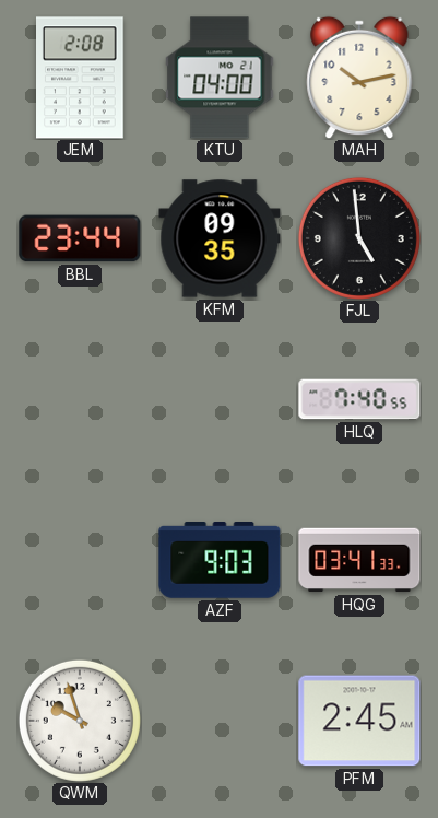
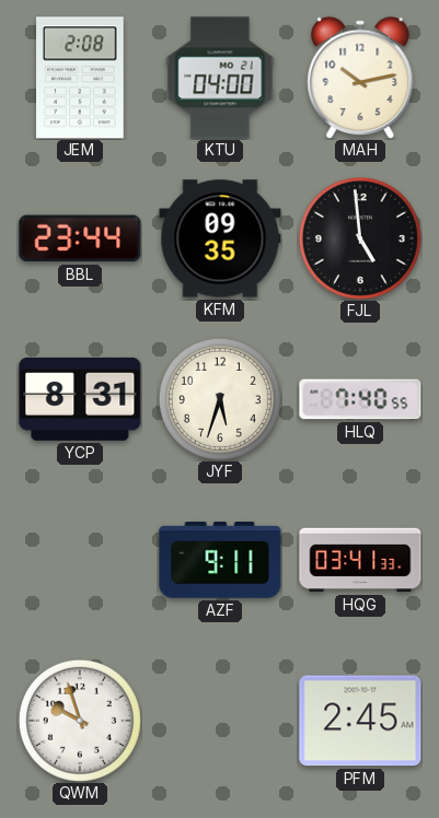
YCP: none -> 8:31 (80, 399)
JYF: none -> 5:33 (220, 399)
AZF: 9:03 -> 9:11 (220, 561)
